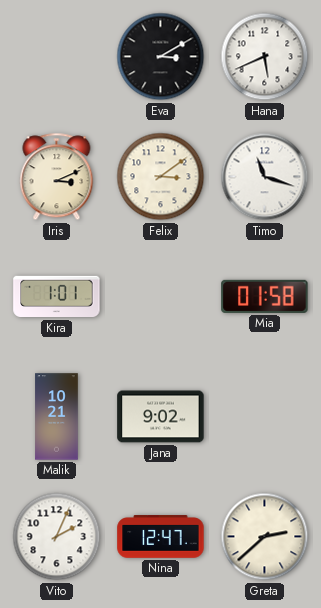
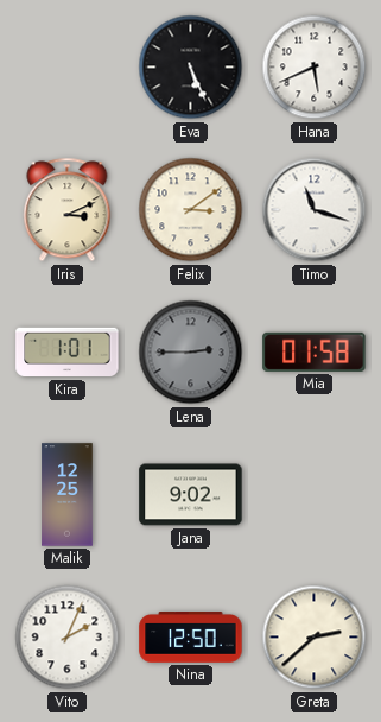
Eva: 3:10 -> 5:26 (191, 68)
Lena: none -> 2:45 (191, 353)
Malik: 10:21 -> 12:25 (68, 495)
Nina: 12:47 -> 12:50 (191, 638)
